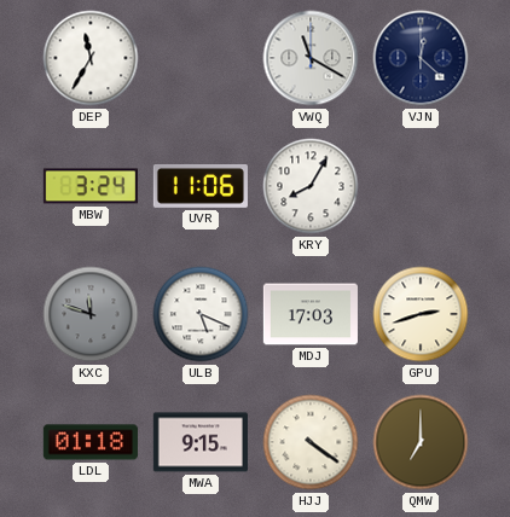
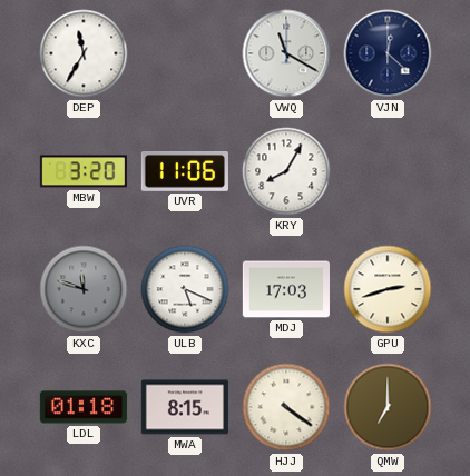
MBW: 3:24 -> 3:20 (84, 171)
MWA: 9:15 -> 8:15 (185, 407)
